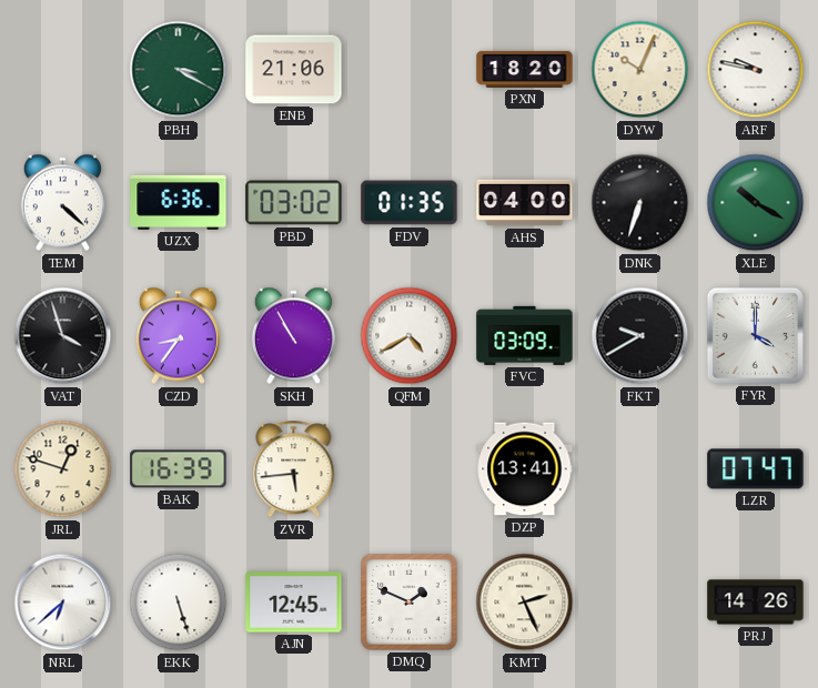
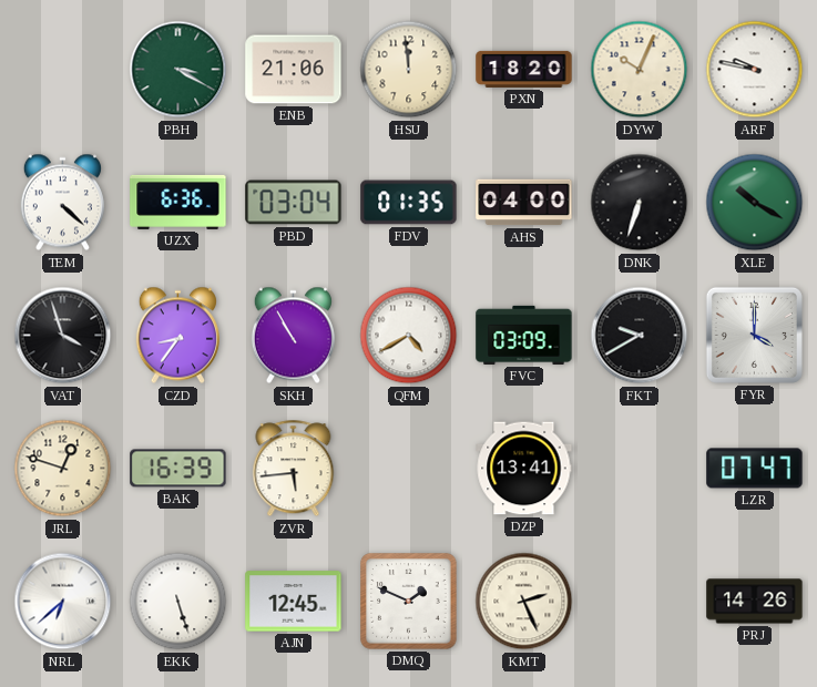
HSU: none -> 11:59 (409, 70)
PBD: 03:02 -> 03:04 (294, 203)
